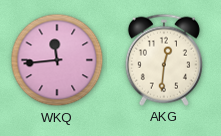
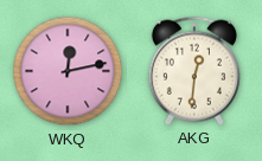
WKQ: 11:44 -> 12:13 (68, 71)
